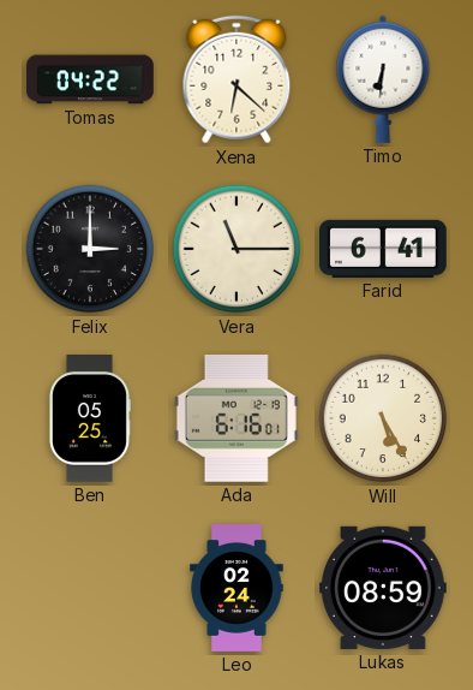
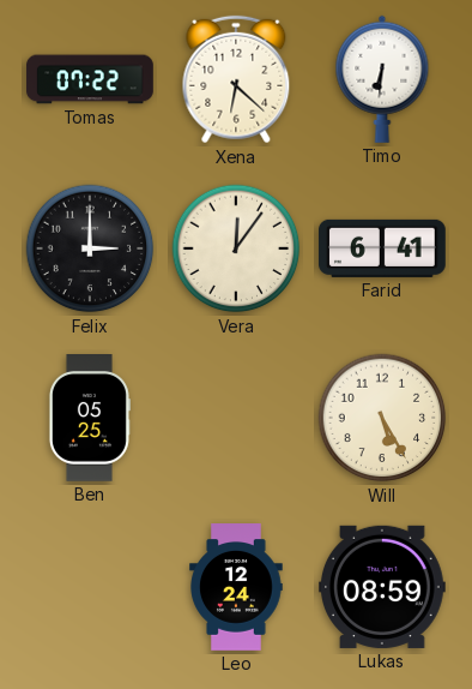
Tomas: 04:22 -> 07:22 (90, 79)
Vera: 11:15 -> 12:06 (236, 248)
Ada: 6:16 -> none (237, 418)
Leo: 02:24 -> 12:24 (236, 587)
